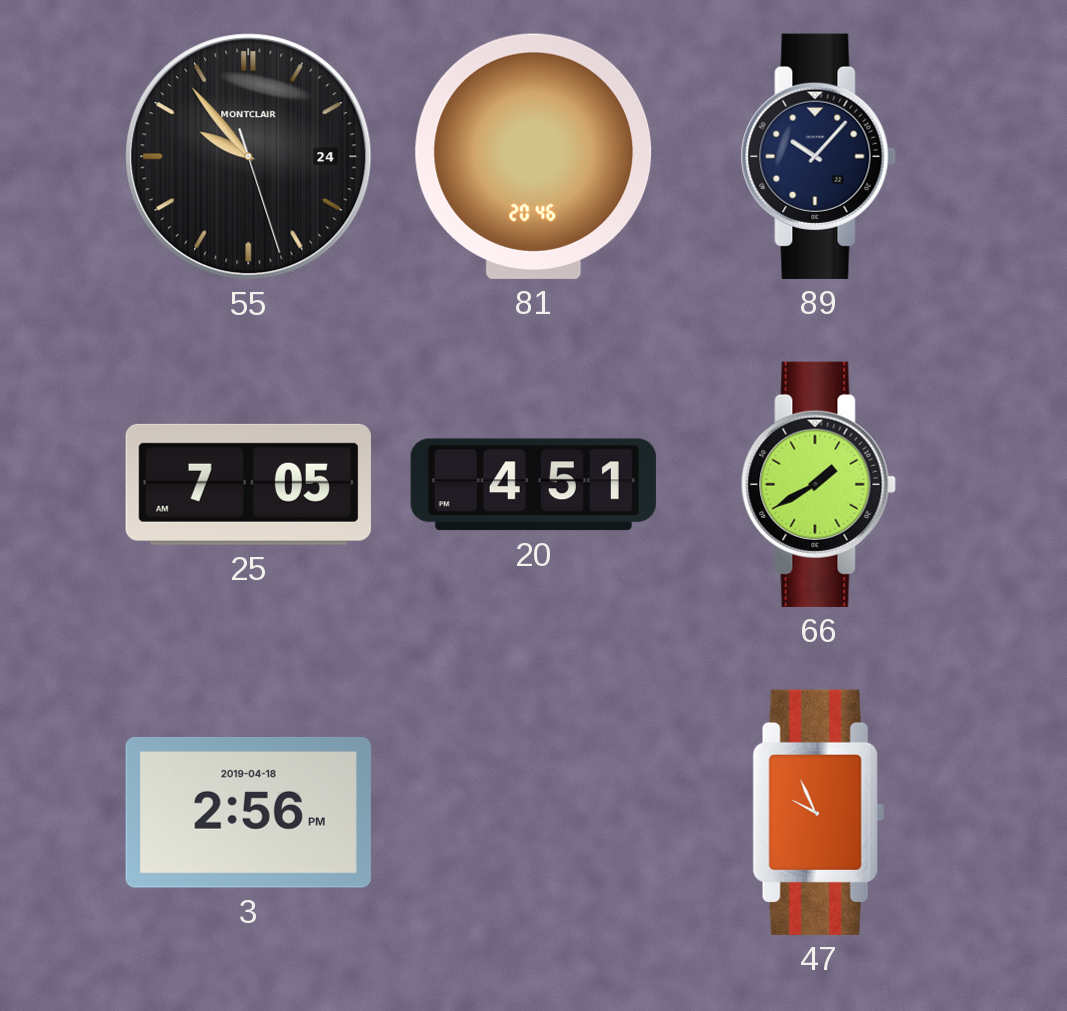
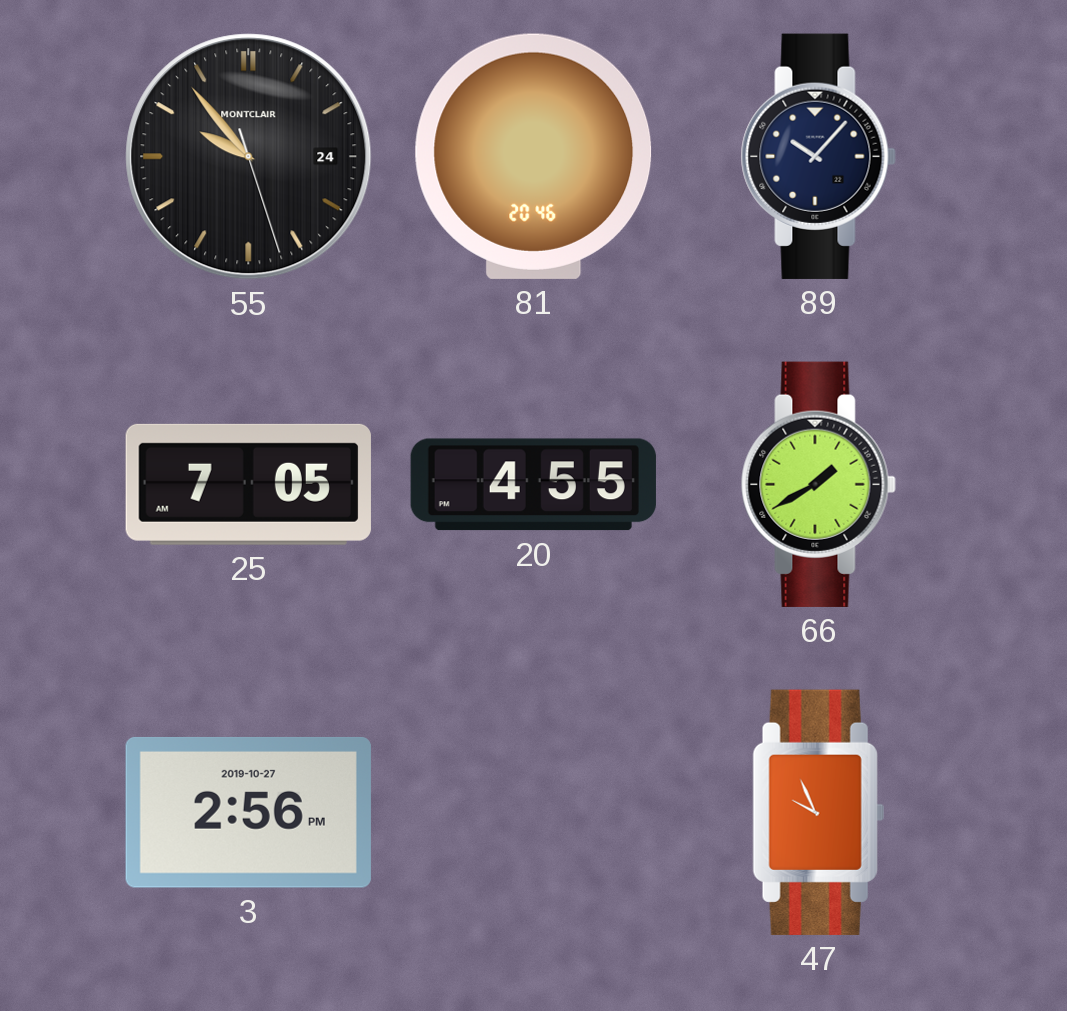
20: 4:51 -> 4:55 (533, 485)
3 date: 2019-04-18 -> 2019-10-27 (248, 812)
